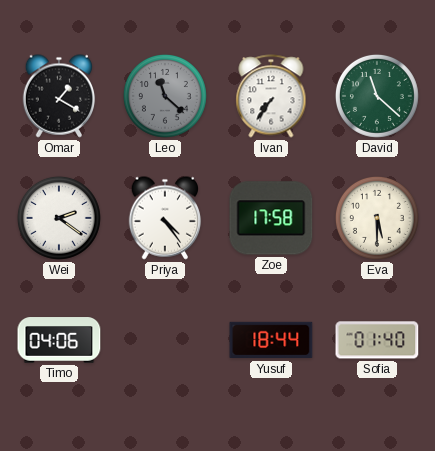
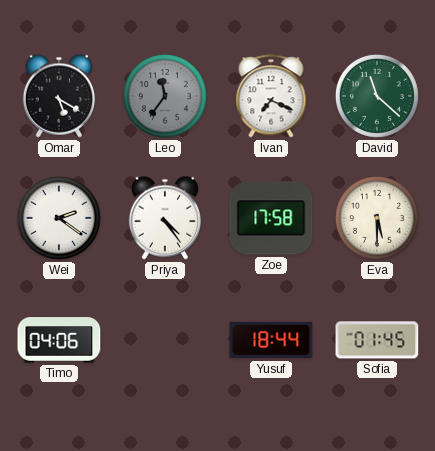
Omar: 1:20 -> 5:20 (59, 96)
Leo: 11:22 -> 11:36 (165, 96)
Ivan: 7:36 -> 7:19 (271, 96)
Sofia: 01:40 -> 01:45 (377, 340)
